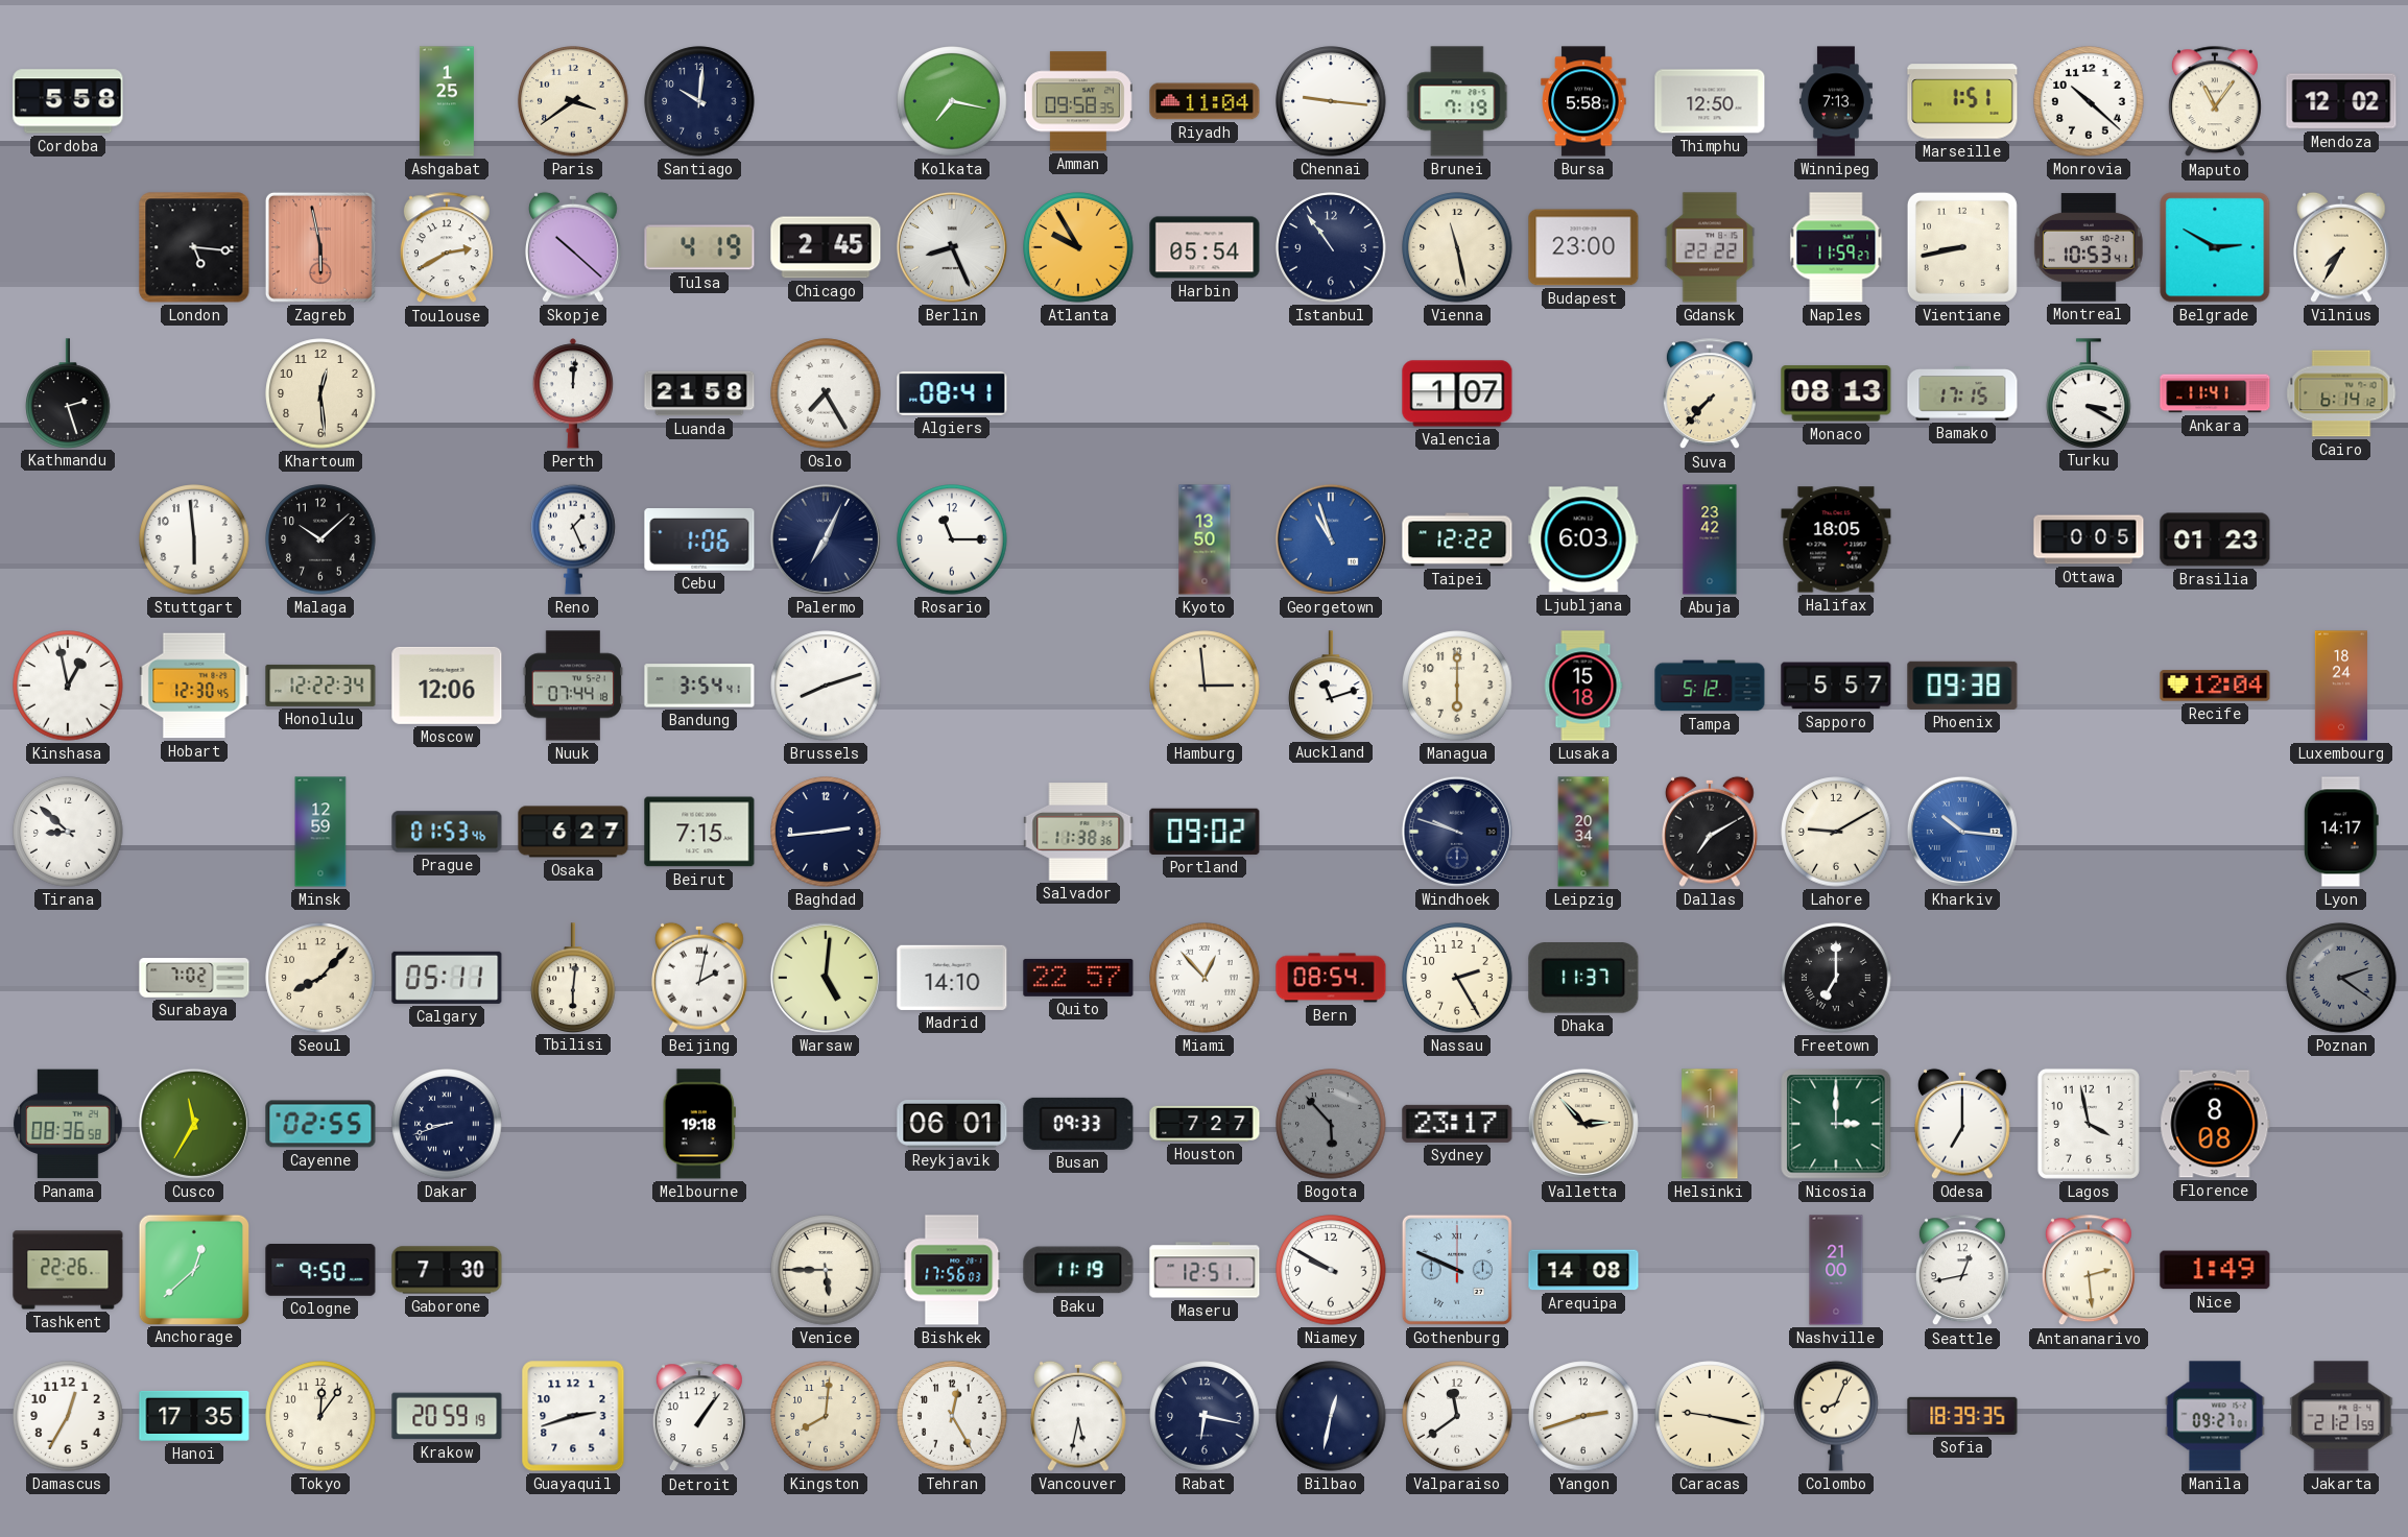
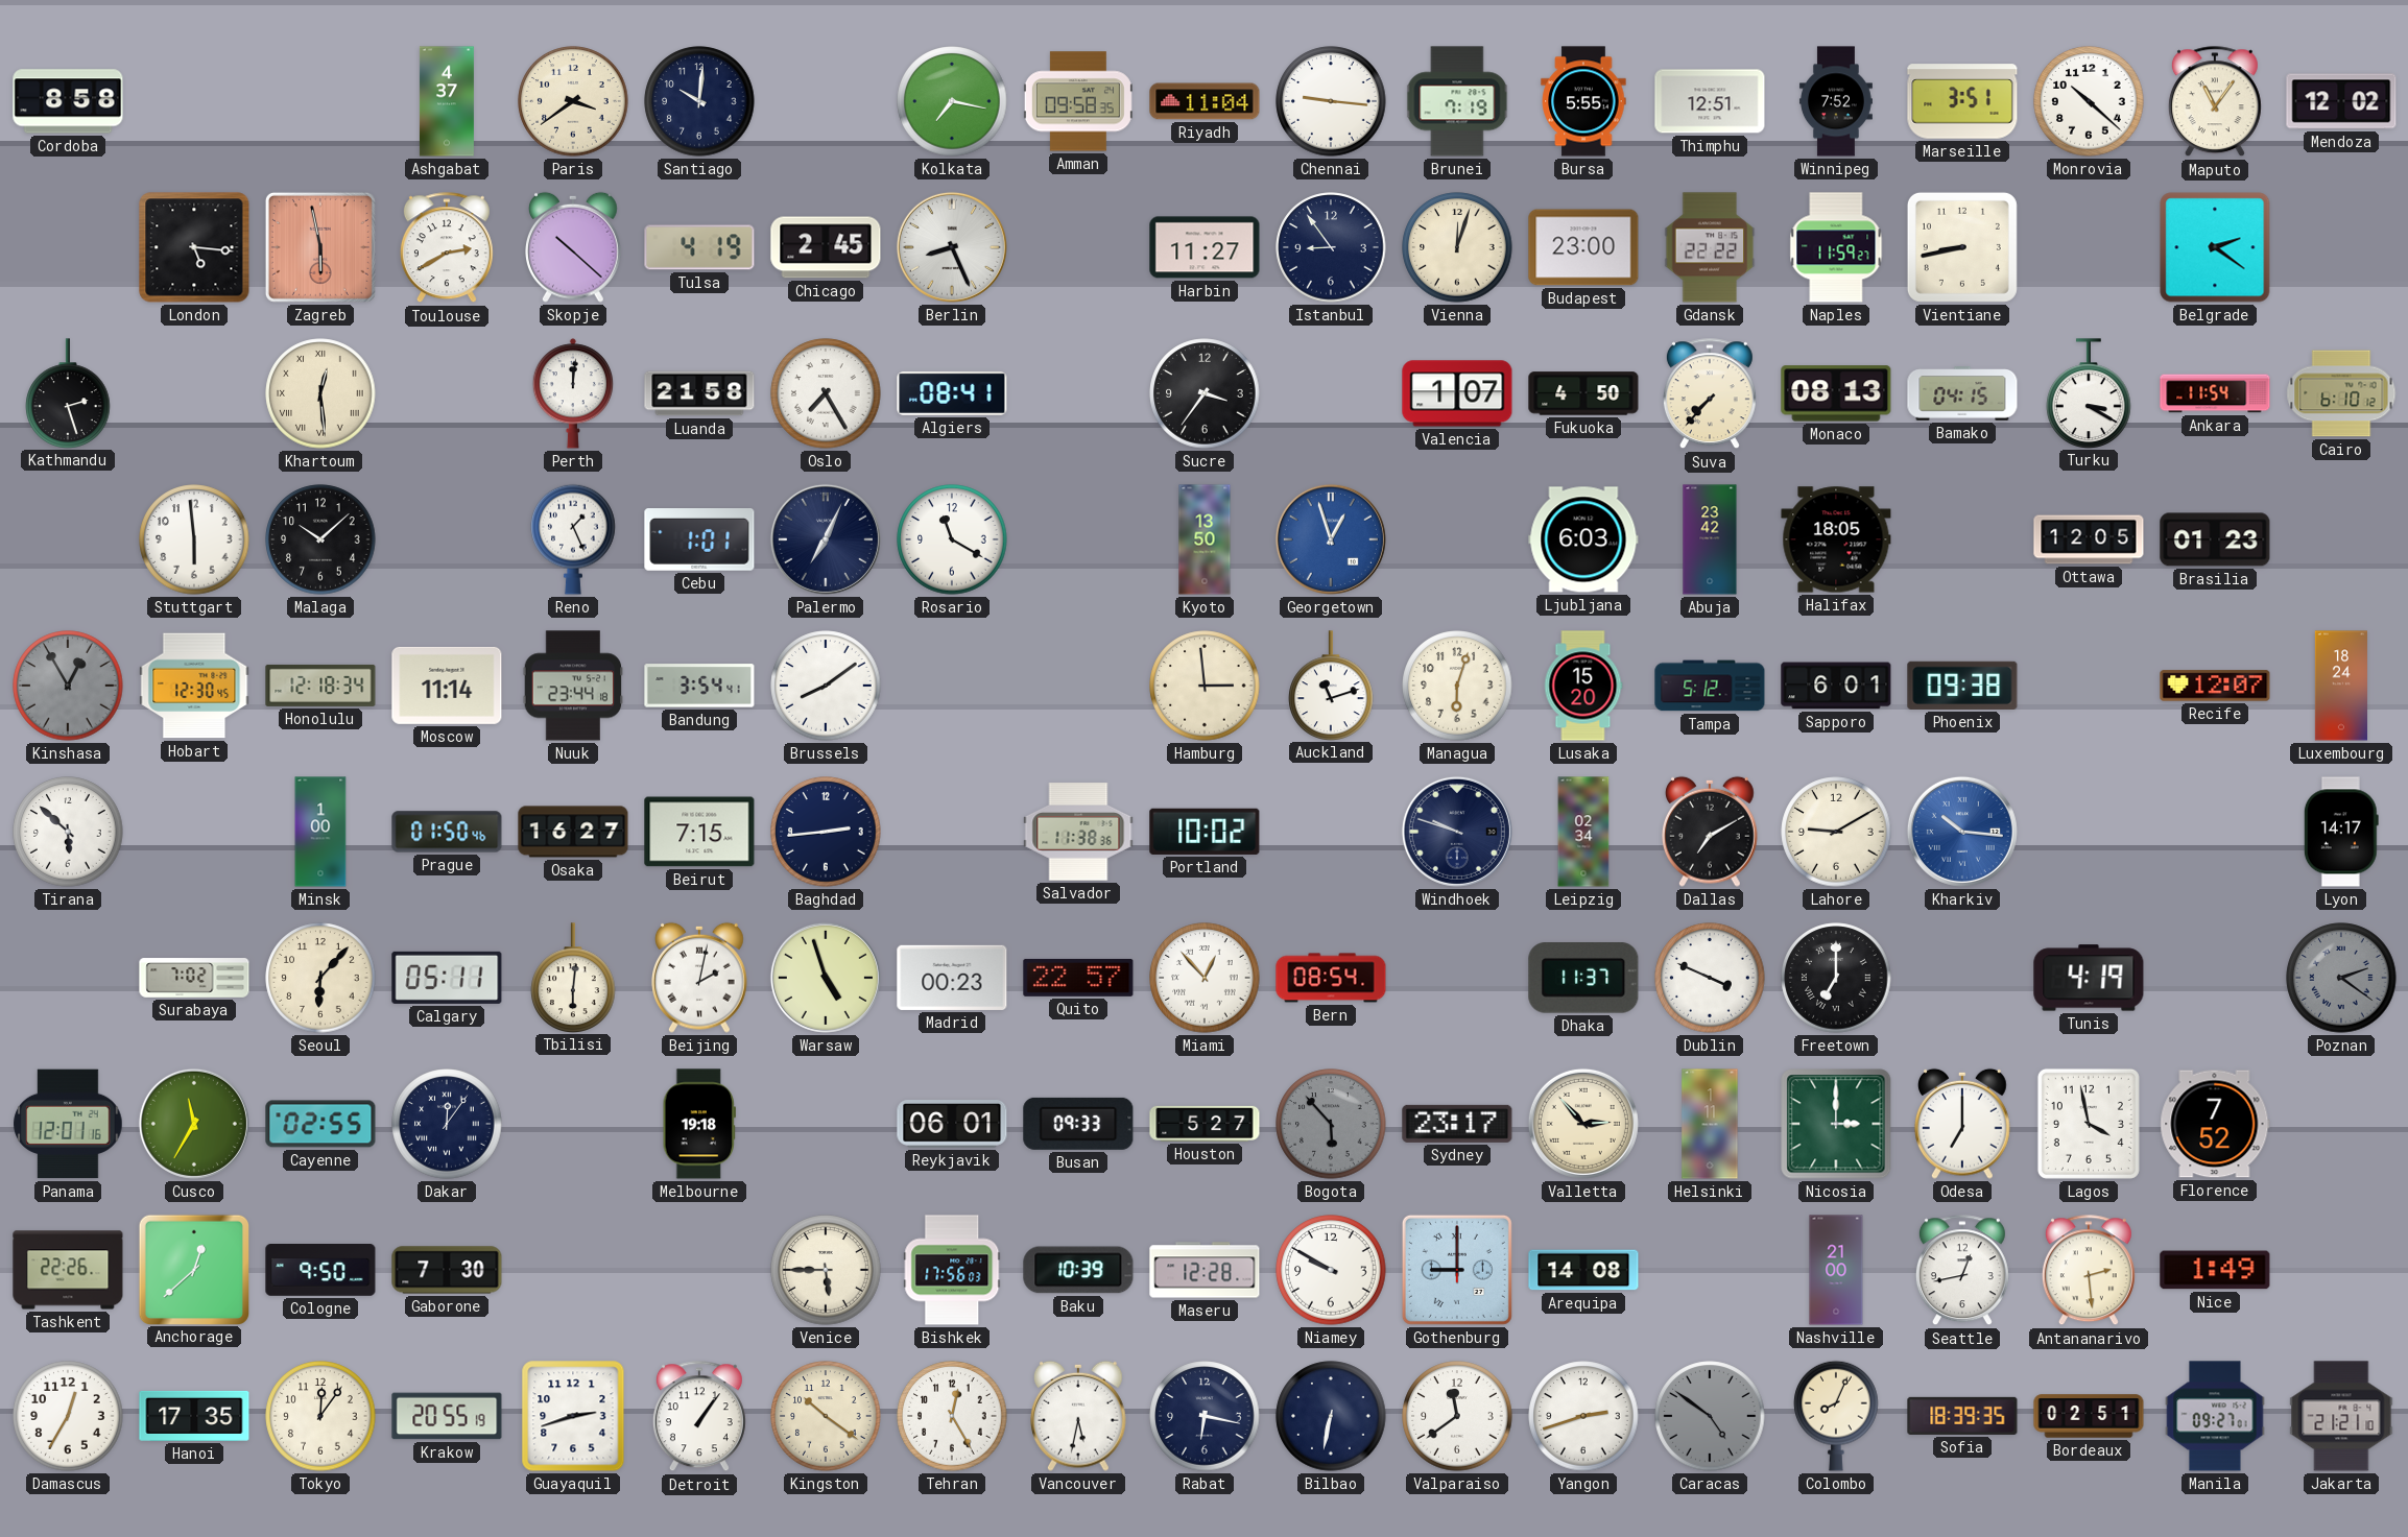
Cordoba: 5:58 -> 8:58 (68, 101)
Ashgabat: 1:25 -> 4:37 (447, 101)
Bursa: 5:58 -> 5:55 (1583, 101)
Thimphu: 12:50 -> 12:51 (1710, 101)
Winnipeg: 7:13 -> 7:52 (1836, 101)
Marseille: 1:51 -> 3:51 (1962, 101)
Atlanta: 9:55 -> none (1078, 247)
Harbin: 05:54 -> 11:27 (1205, 247)
Istanbul: 10:54 -> 8:54 (1331, 247)
Vienna: 11:28 -> 12:03 (1457, 247)
Montreal: 10:53 -> none (2089, 247)
Belgrade: 2:50 -> 2:21 (2215, 247)
Vilnius: 7:35 -> none (2342, 247)
Khartoum numerals: Arabic -> Roman (320, 393)
Sucre: none -> 3:36 (1205, 393)
Fukuoka: none -> 4:50 (1583, 393)
Bamako: 17:15 -> 04:15 (1962, 394)
Ankara: 11:41 -> 11:54 (2215, 393)
Cairo: 6:14 -> 6:10 (2341, 393)
Cebu: 1:06 -> 1:01 (699, 539)
Rosario: 11:15 -> 11:20 (952, 539)
Georgetown: 10:57 -> 12:57 (1331, 539)
Taipei: 12:22 -> none (1457, 539)
Ottawa: 0:05 -> 12:05 (2089, 539)
Kinshasa: 12:58 -> 12:55 (68, 686)
Kinshasa dial: white -> grey (68, 686)
Honolulu: 12:22 -> 12:18 (320, 686)
Moscow: 12:06 -> 11:14 (447, 686)
Nuuk: 07:44 -> 23:44 (573, 686)
Brussels: 8:12 -> 8:09 (826, 686)
Managua: 6:00 -> 6:03 (1457, 686)
Lusaka: 15:18 -> 15:20 (1583, 686)
Sapporo: 5:57 -> 6:01 (1836, 686)
Recife: 12:04 -> 12:07 (2215, 686)
Tirana: 8:52 -> 5:52 (68, 832)
Minsk: 12:59 -> 1:00 (320, 832)
Prague: 01:53 -> 01:50 (447, 832)
Osaka: 6:27 -> 16:27 (573, 832)
Portland: 09:02 -> 10:02 (1205, 832)
Leipzig: 20:34 -> 02:34 (1583, 832)
Seoul: 8:07 -> 6:07 (320, 978)
Warsaw: 5:01 -> 4:57 (826, 978)
Madrid: 14:10 -> 00:23 (952, 978)
Nassau: 2:25 -> none (1457, 978)
Dublin: none -> 3:49 (1710, 978)
Tunis: none -> 4:19 (2089, 978)
Panama: 08:36 -> 12:01 (68, 1124)
Dakar: 8:42 -> 12:06 (447, 1124)
Houston: 7:27 -> 5:27 (1205, 1124)
Florence: 8:08 -> 7:52 (2215, 1124)
Baku: 11:19 -> 10:39 (1078, 1270)
Maseru: 12:51 -> 12:28 (1205, 1270)
Gothenburg: 9:49 -> 9:00 (1457, 1270)
Krakow: 20:59 -> 20:55 (447, 1416)
Kingston: 8:01 -> 10:21 (826, 1416)
Bilbao: 12:32 -> 6:32 (1331, 1416)
Caracas: 9:17 -> 4:51 (1710, 1416)
Caracas dial: cream -> grey (1710, 1416)
Bordeaux: none -> 02:51 (2089, 1416)
Jakarta: 21:21:59 -> 21:21:10 (2341, 1416)
